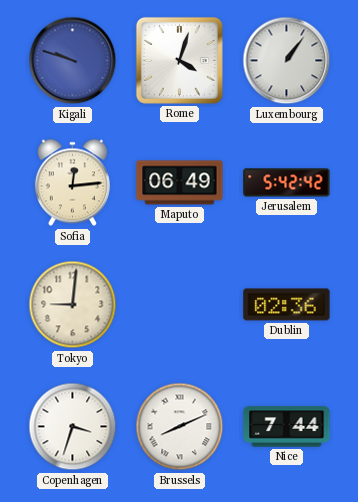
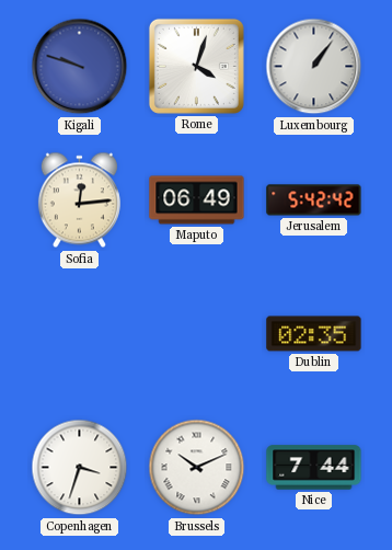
Tokyo: 9:01 -> none (73, 305)
Dublin: 02:36 -> 02:35 (314, 334)
Brussels: 8:11 -> 10:11 (197, 468)
